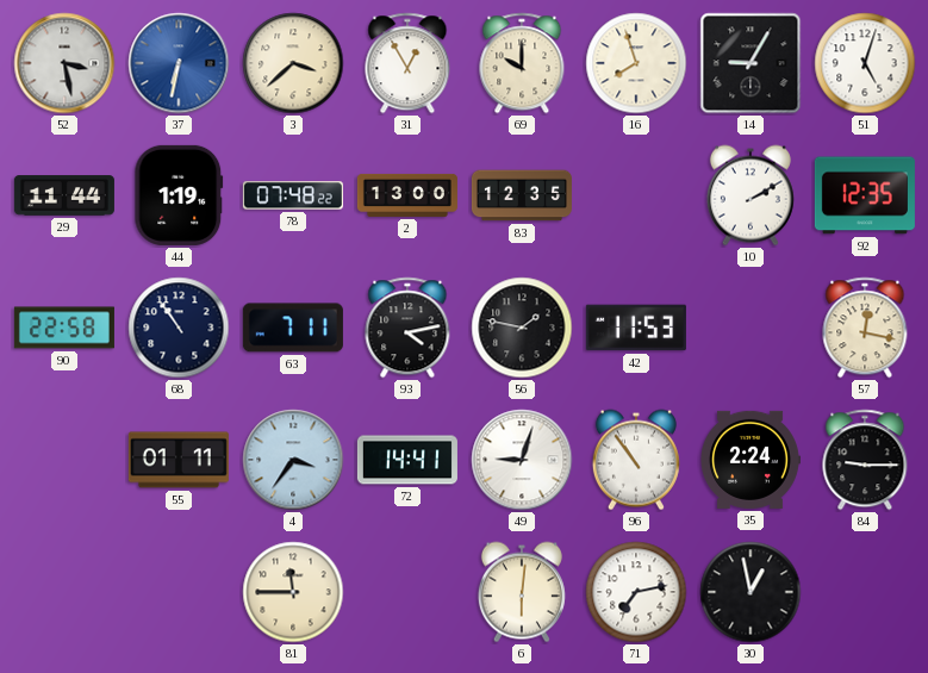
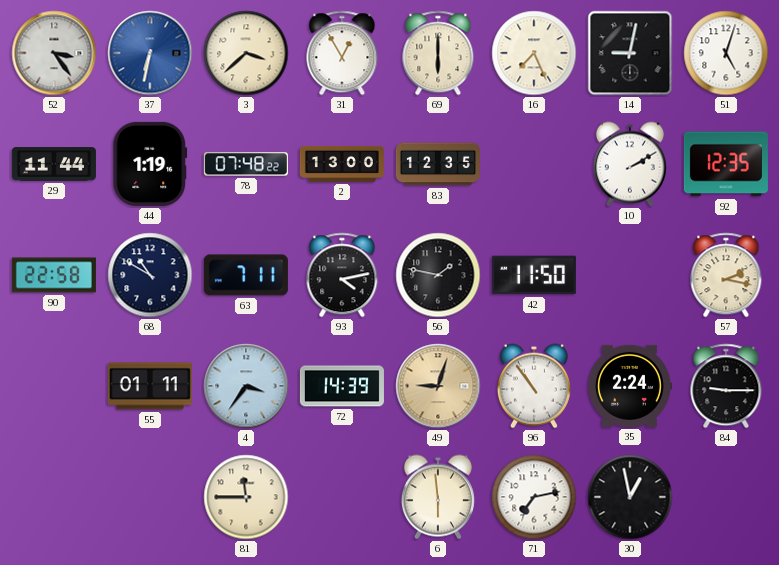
52: 3:28 -> 3:24 (54, 53)
69: 10:00 -> 6:00 (438, 53)
16: 7:57 -> 7:26 (534, 53)
14: 9:05 -> 9:02 (630, 53)
68: 10:54 -> 10:50 (150, 275)
42: 11:53 -> 11:50 (534, 275)
57: 12:17 -> 2:17 (726, 275)
72: 14:41 -> 14:39 (342, 386)
49 dial: white -> champagne (438, 386)
6: 6:01 -> 5:59 (438, 497)
